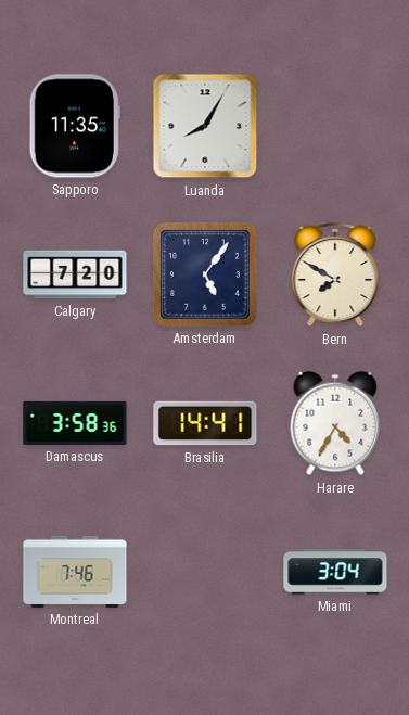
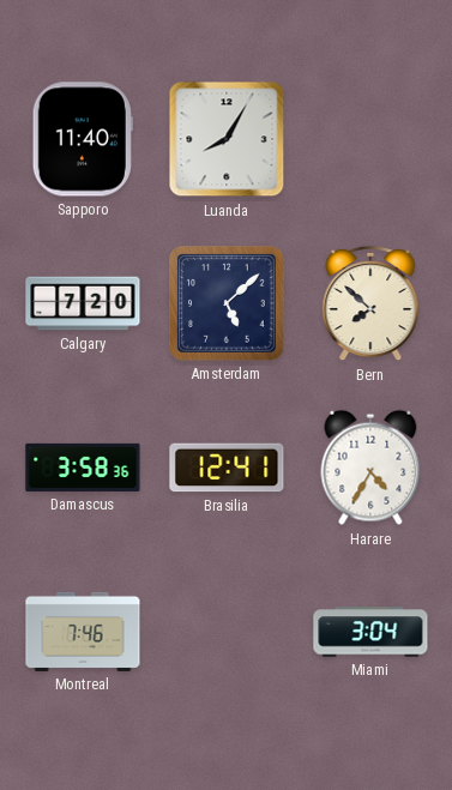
Sapporo: 11:35 -> 11:40 (83, 139)
Amsterdam: 5:06 -> 5:08 (227, 303)
Bern: 7:50 -> 7:52 (370, 303)
Brasilia: 14:41 -> 12:41 (227, 468)
